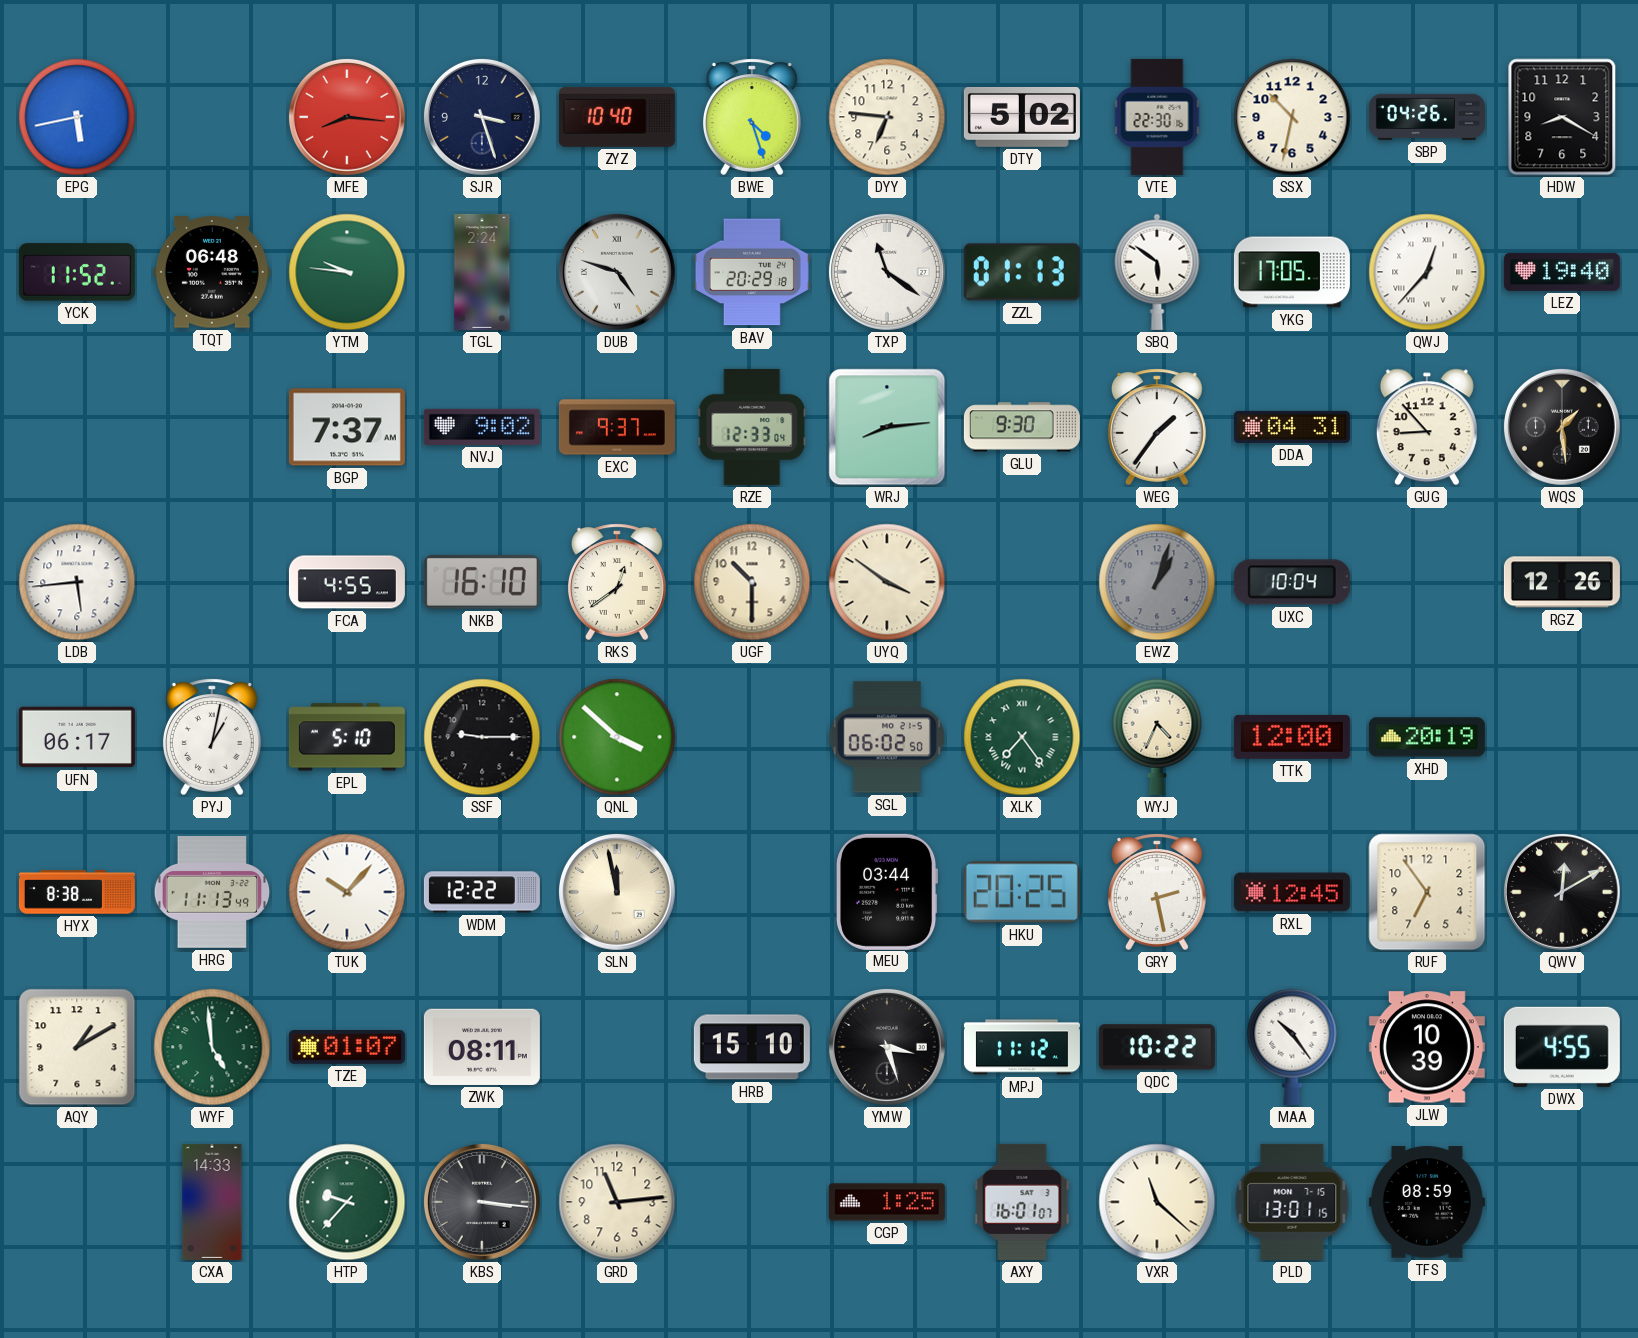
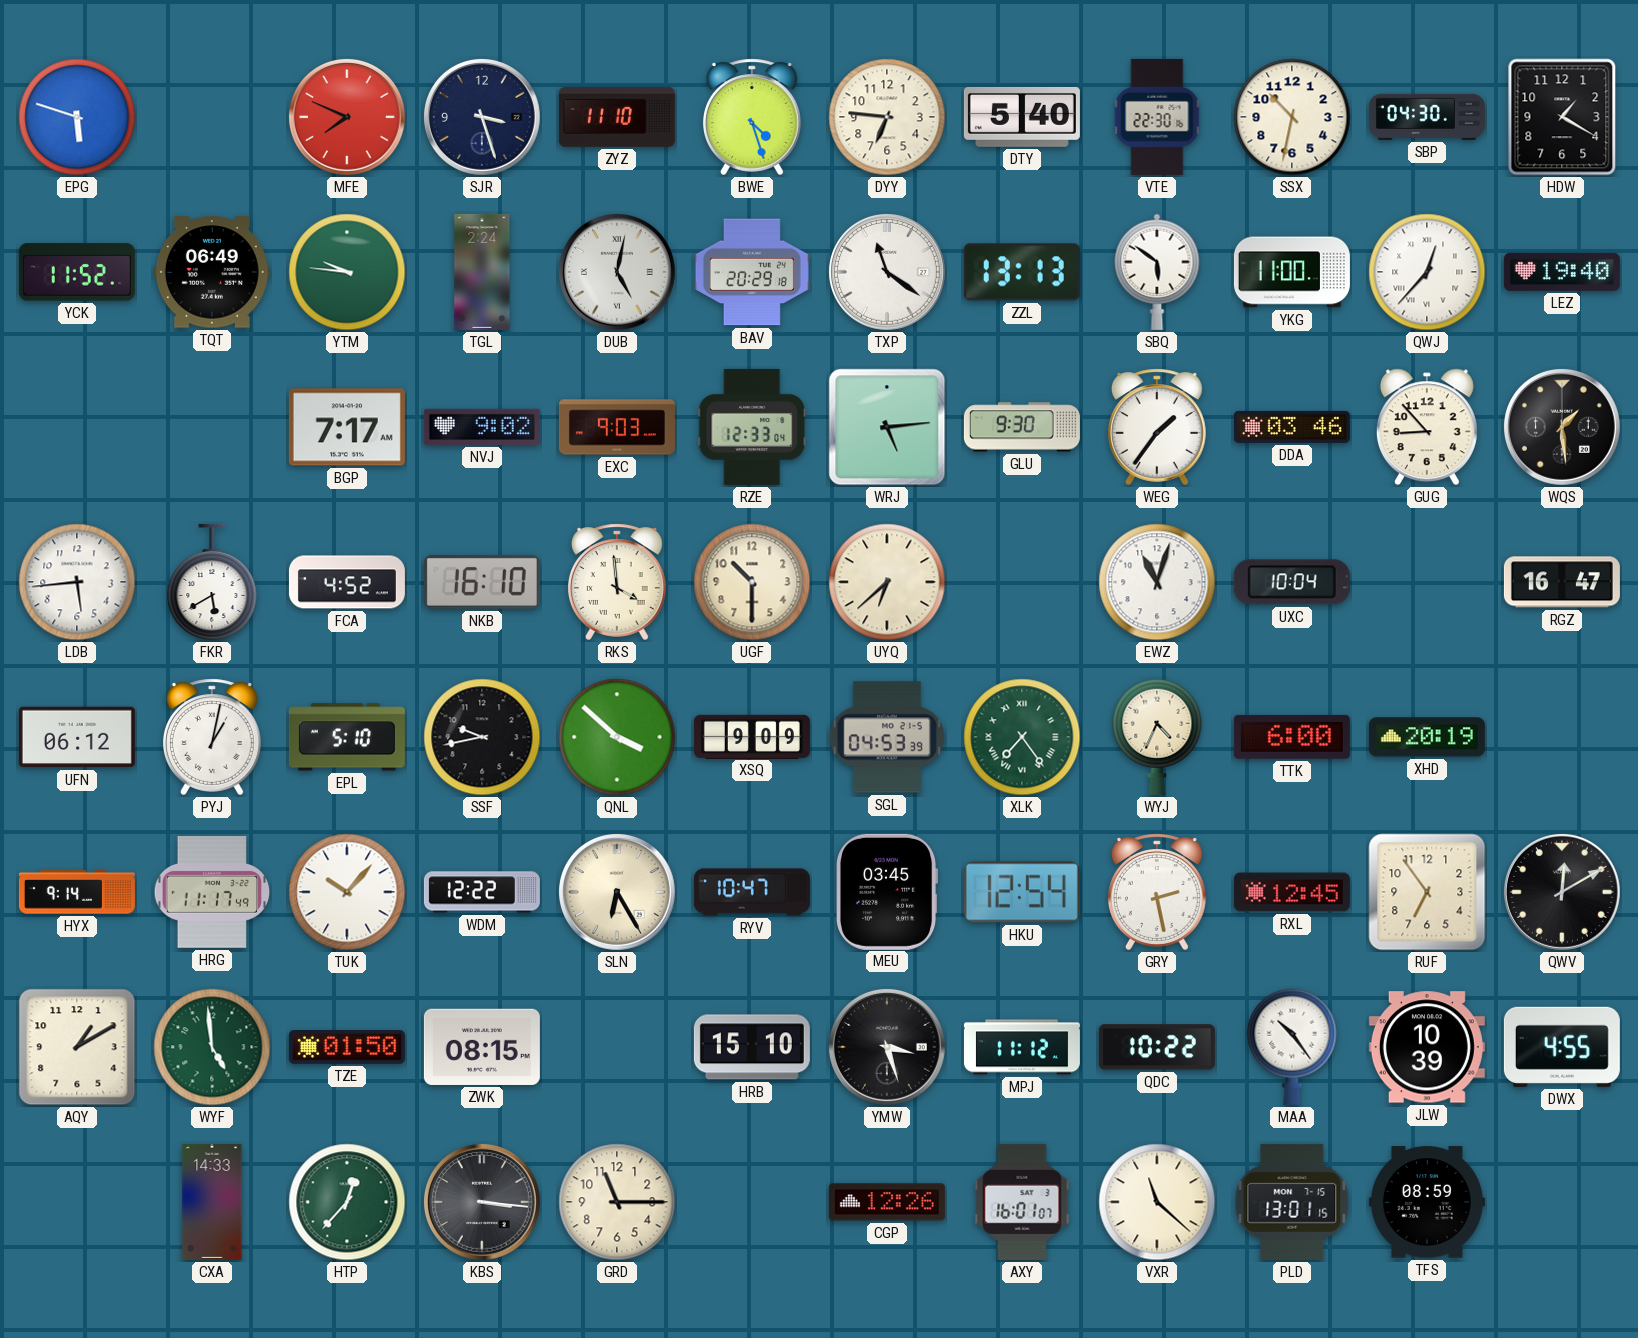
EPG: 5:43 -> 5:48 (77, 117)
MFE: 8:16 -> 7:49 (347, 117)
ZYZ: 10:40 -> 11:10 (617, 117)
DTY: 5:02 -> 5:40 (1022, 117)
SBP: 04:26 -> 04:30 (1427, 117)
HDW: 8:20 -> 1:20 (1562, 117)
TQT: 06:48 -> 06:49 (212, 272)
DUB: 4:48 -> 5:02 (617, 272)
ZZL: 01:13 -> 13:13 (1022, 272)
YKG: 17:05 -> 11:00 (1292, 272)
BGP: 7:37 -> 7:17 (347, 427)
EXC: 9:37 -> 9:03 (617, 427)
WRJ: 8:14 -> 5:14 (887, 427)
DDA: 04:31 -> 03:46 (1292, 427)
FKR: none -> 5:40 (212, 582)
FCA: 4:55 -> 4:52 (347, 582)
RKS: 12:39 -> 3:59 (617, 582)
UYQ: 3:51 -> 6:38 (887, 582)
EWZ: 1:03 -> 11:03 (1157, 582)
EWZ dial: grey -> white (1157, 582)
RGZ: 12:26 -> 16:47 (1562, 582)
UFN: 06:17 -> 06:12 (77, 737)
SSF: 9:15 -> 9:43 (482, 737)
XSQ: none -> 9:09 (752, 736)
SGL: 06:02 -> 04:53 (887, 737)
TTK: 12:00 -> 6:00 (1292, 737)
HYX: 8:38 -> 9:14 (77, 892)
HRG: 11:13 -> 11:17 (212, 893)
SLN: 11:58 -> 6:25 (617, 892)
RYV: none -> 10:47 (752, 892)
MEU: 03:44 -> 03:45 (888, 892)
HKU: 20:25 -> 12:54 (1022, 892)
TZE: 01:07 -> 01:50 (347, 1048)
ZWK: 08:11 -> 08:15 (482, 1047)
HTP: 9:37 -> 12:37 (347, 1202)
GRD: 11:14 -> 11:15 (617, 1202)
CGP: 1:25 -> 12:26 (887, 1202)
